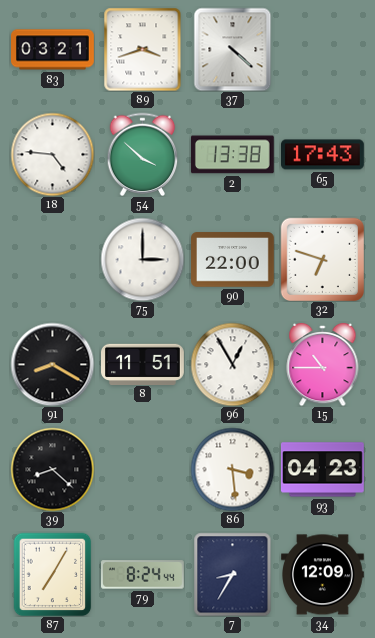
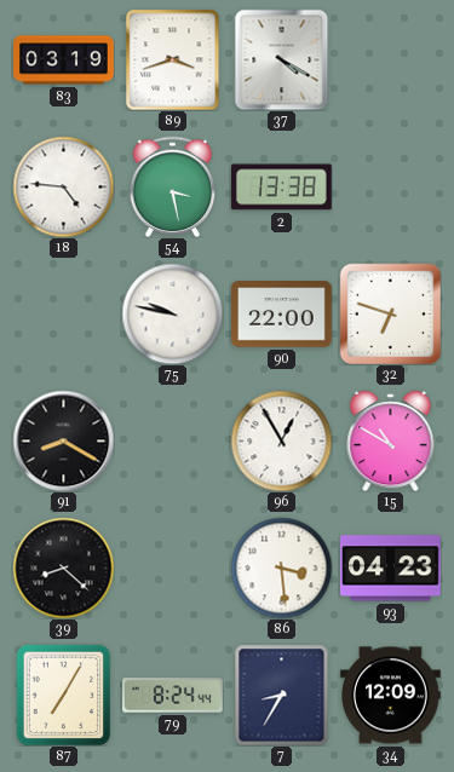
83: 03:21 -> 03:19 (64, 61)
37: 4:22 -> 4:20 (282, 59)
54: 3:52 -> 3:28 (173, 186)
65: 17:43 -> none (323, 155)
75: 3:00 -> 9:47 (172, 313)
8: 11:51 -> none (143, 364)
15: 10:45 -> 10:50 (391, 440)
